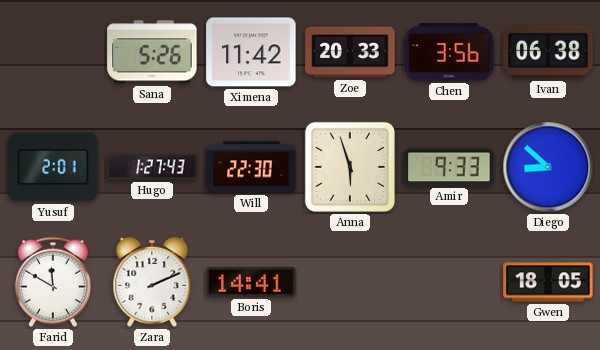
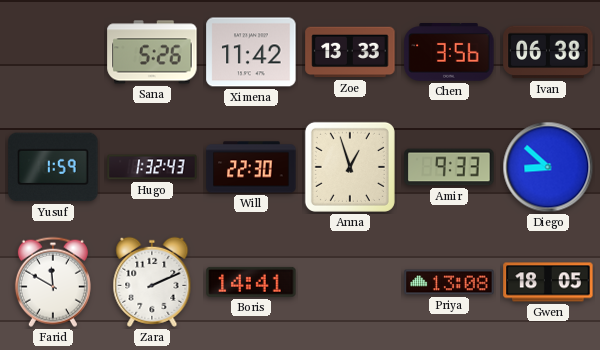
Zoe: 20:33 -> 13:33 (350, 52)
Yusuf: 2:01 -> 1:59 (53, 167)
Hugo: 1:27 -> 1:32 (152, 167)
Anna: 5:57 -> 12:57 (350, 167)
Priya: none -> 13:08 (449, 282)
